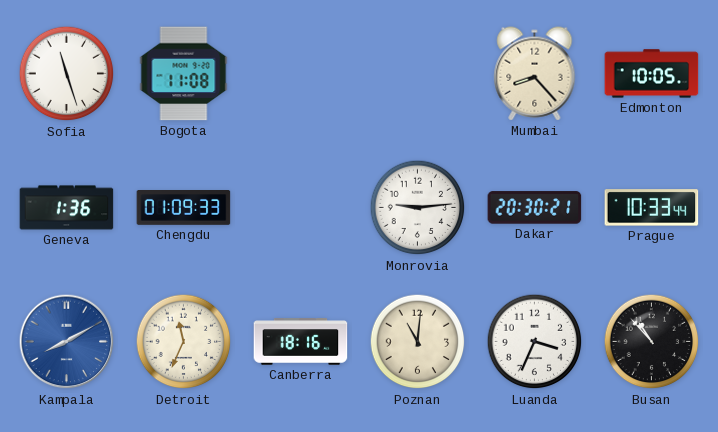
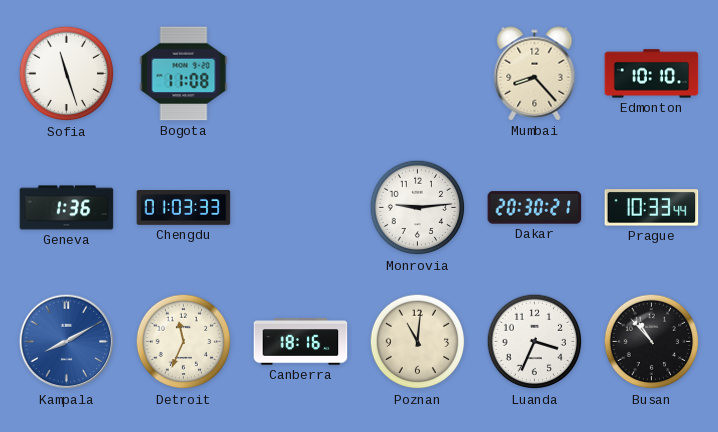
Edmonton: 10:05 -> 10:10 (652, 74)
Chengdu: 01:09 -> 01:03 (184, 208)
